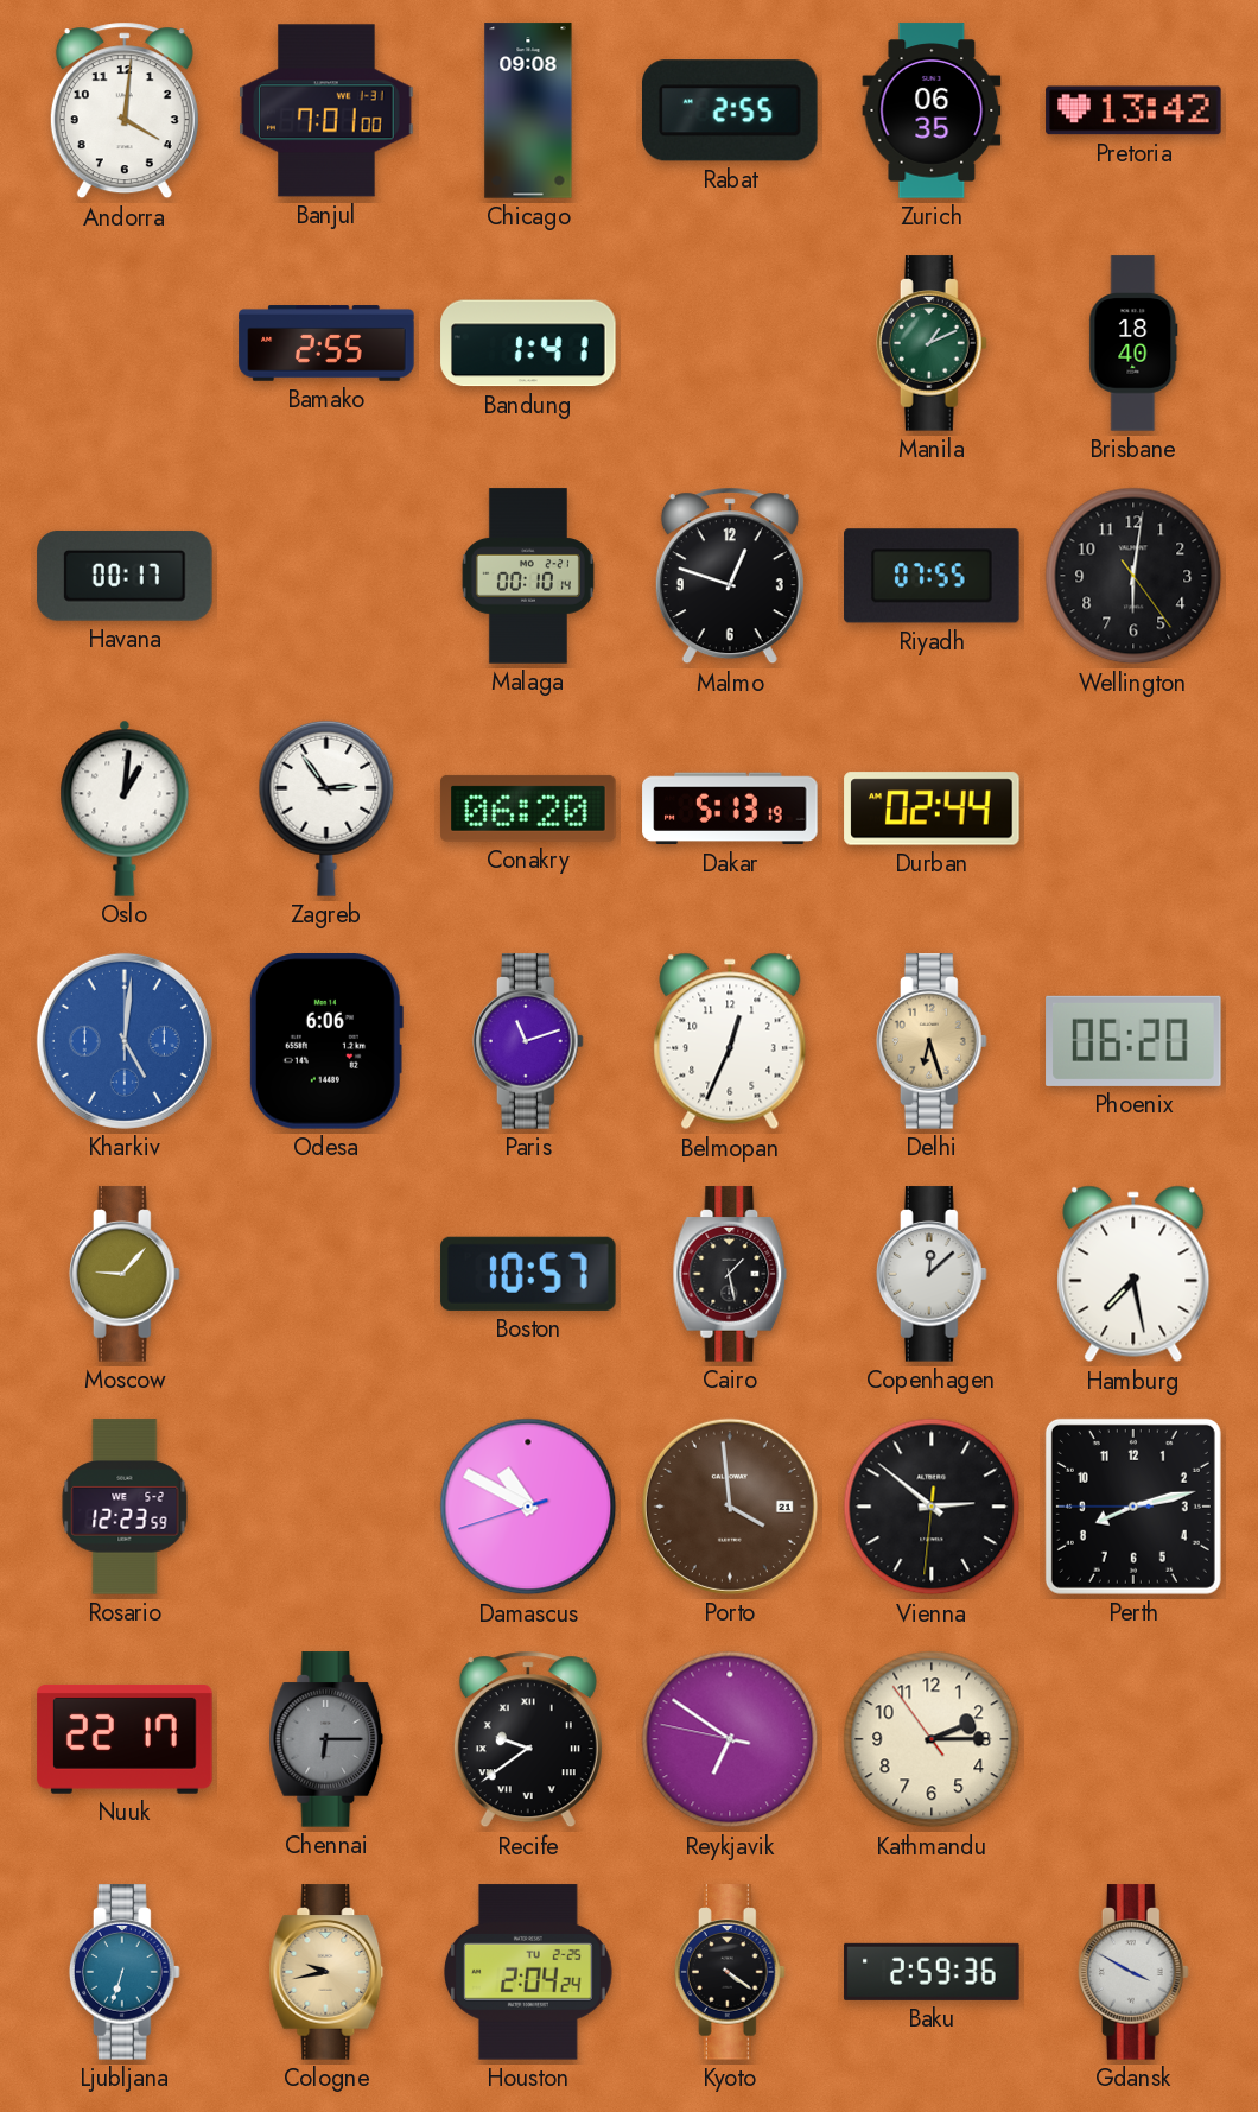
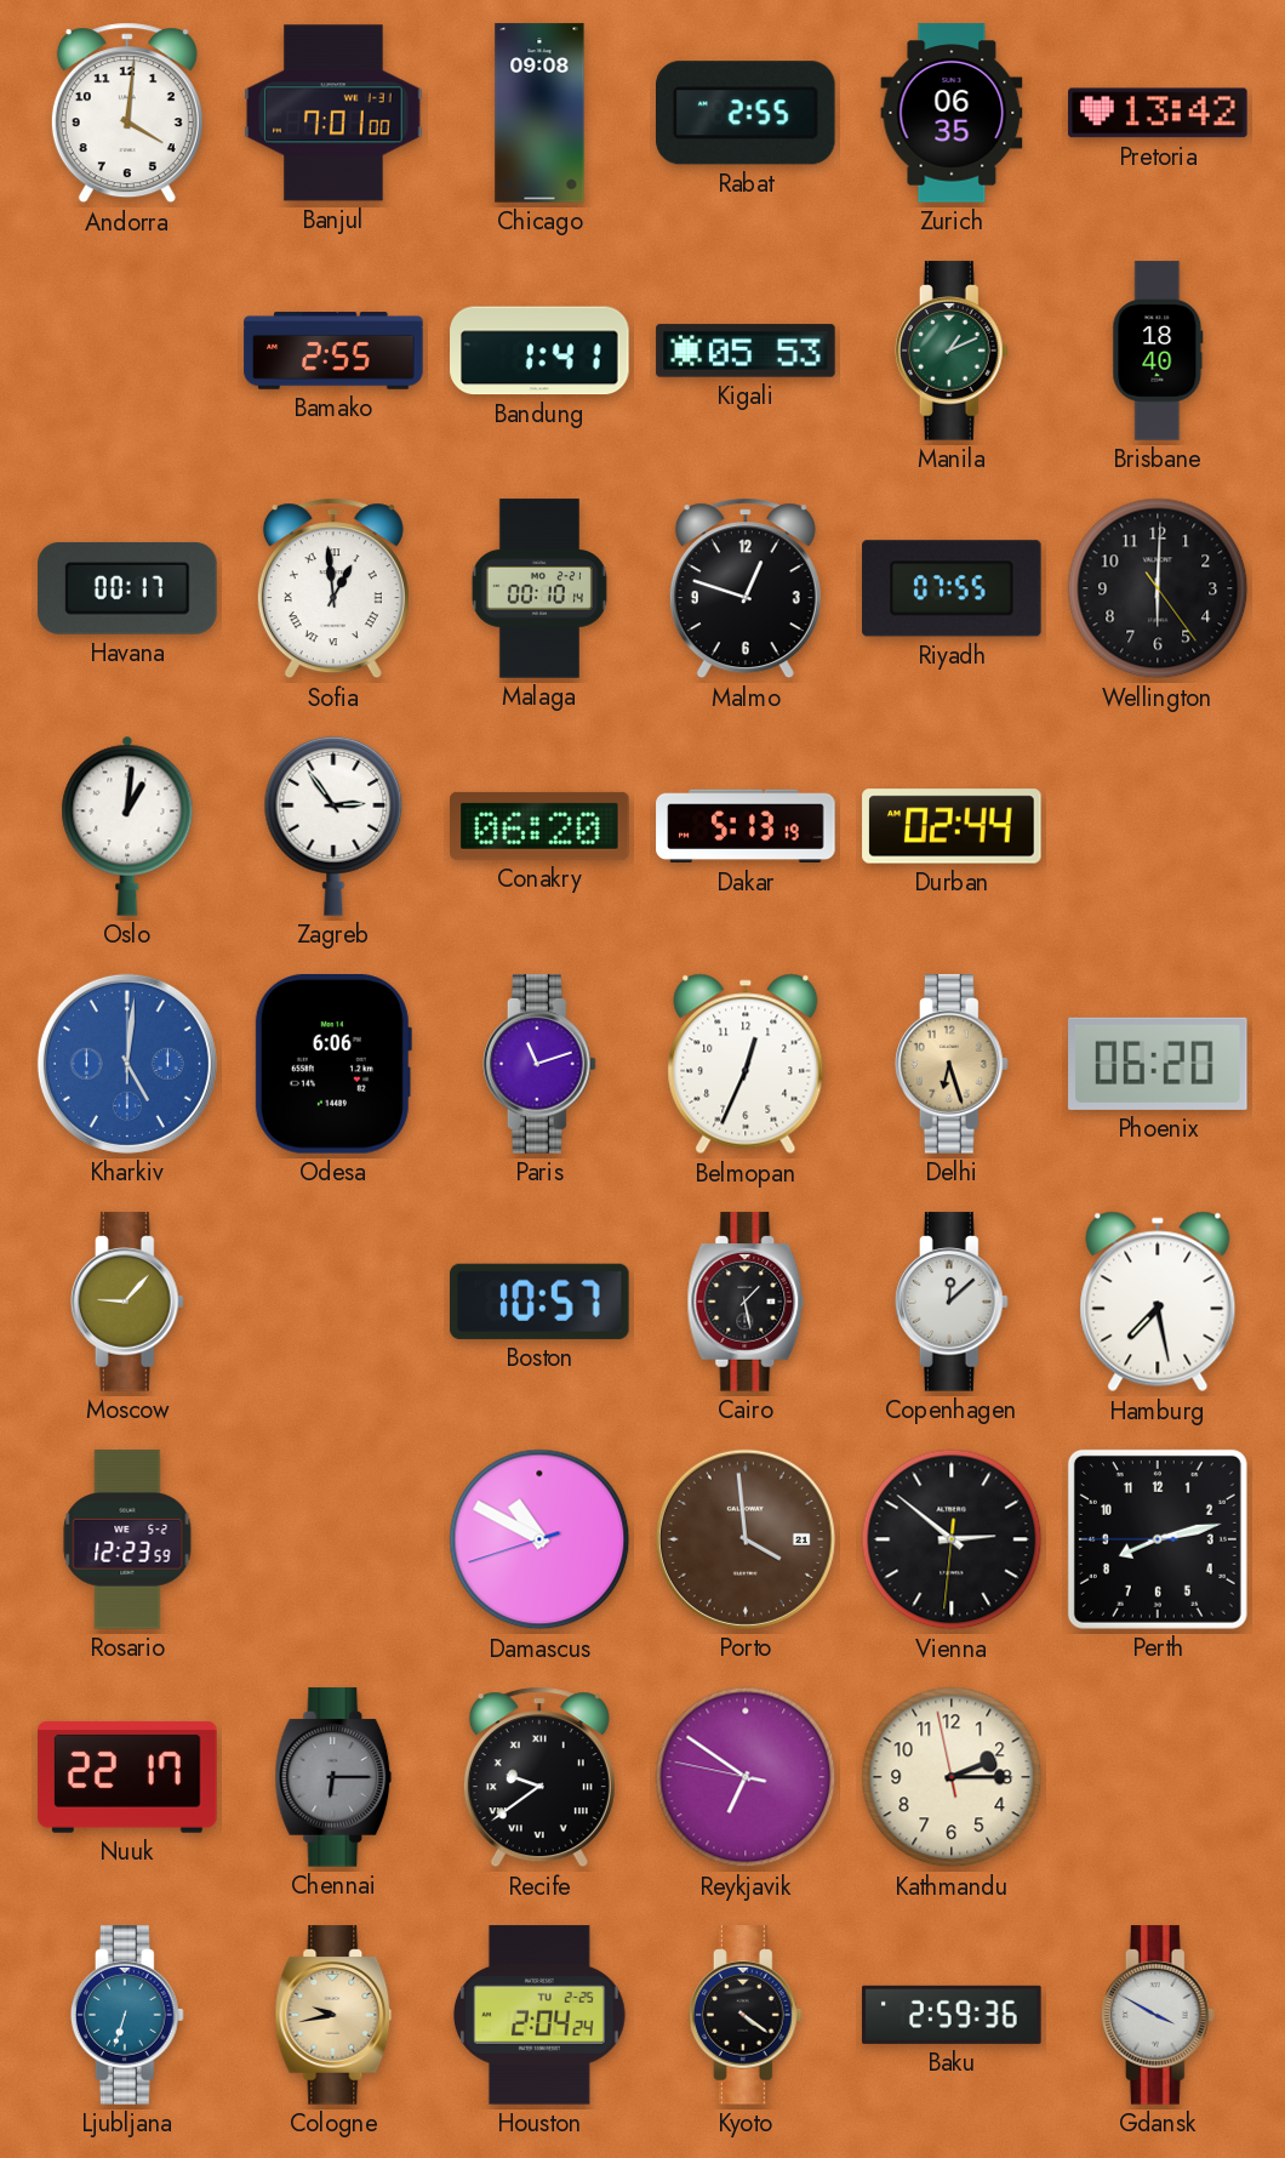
Kigali: none -> 05:53 (746, 351)
Sofia: none -> 12:59 (333, 588)
Wellington: 6:01 -> 6:00 (1158, 588)
Kathmandu: 2:14:54 -> 2:14:58 (952, 1777)
